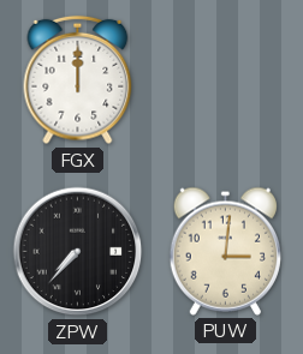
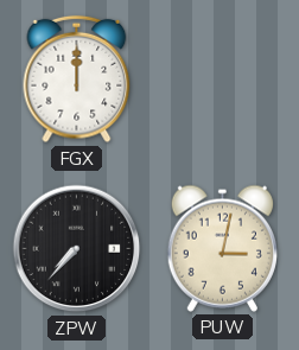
PUW: 3:01 -> 3:02 (222, 248)
